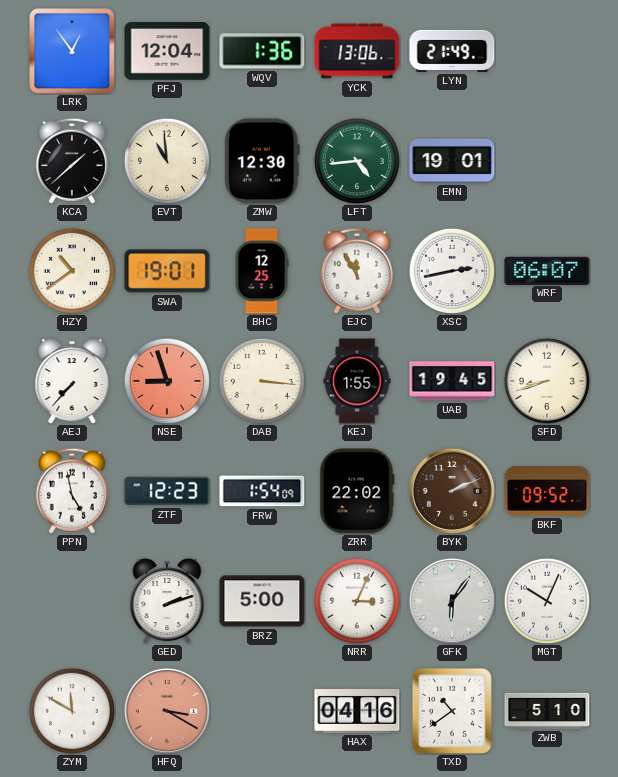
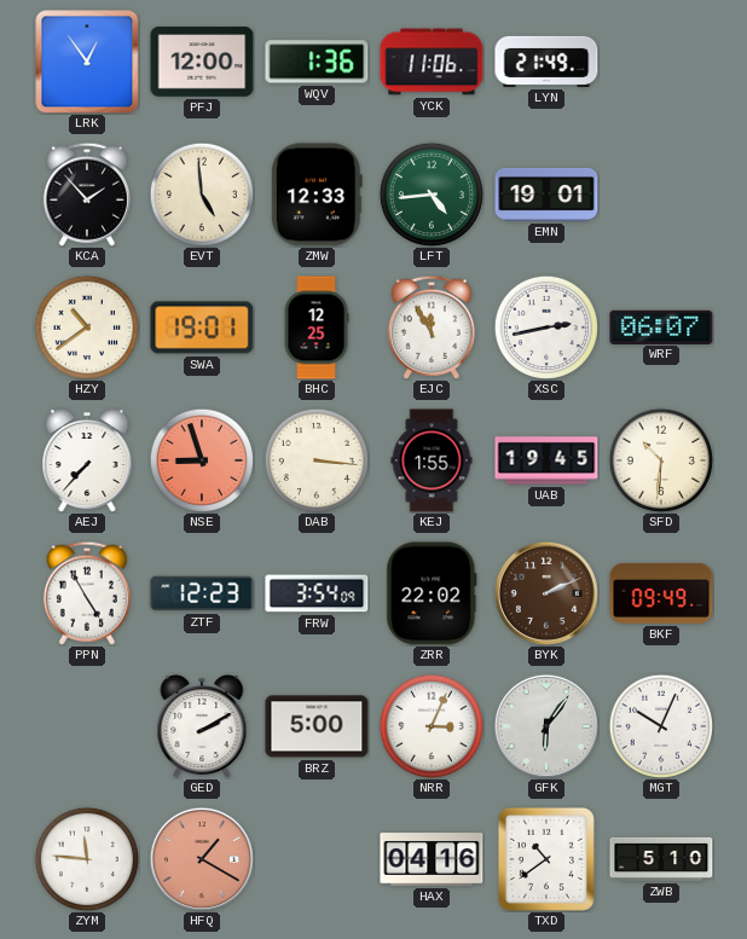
PFJ: 12:04 -> 12:00 (202, 62)
YCK: 13:06 -> 11:06 (432, 62)
KCA: 1:38 -> 1:53 (87, 195)
EVT: 10:59 -> 4:59 (202, 195)
ZMW: 12:30 -> 12:33 (317, 195)
SFD: 8:42 -> 10:31 (661, 460)
PPN: 4:58 -> 4:55 (87, 593)
FRW: 1:54 -> 3:54 (317, 593)
BKF: 09:52 -> 09:49 (661, 593)
GED: 2:12 -> 2:10 (202, 728)
ZYM: 11:50 -> 11:46 (87, 859)
HFQ: 3:20 -> 1:20 (202, 859)
